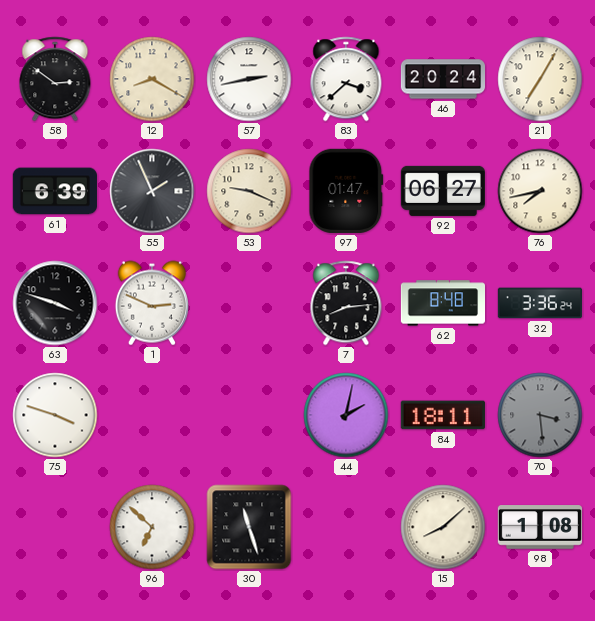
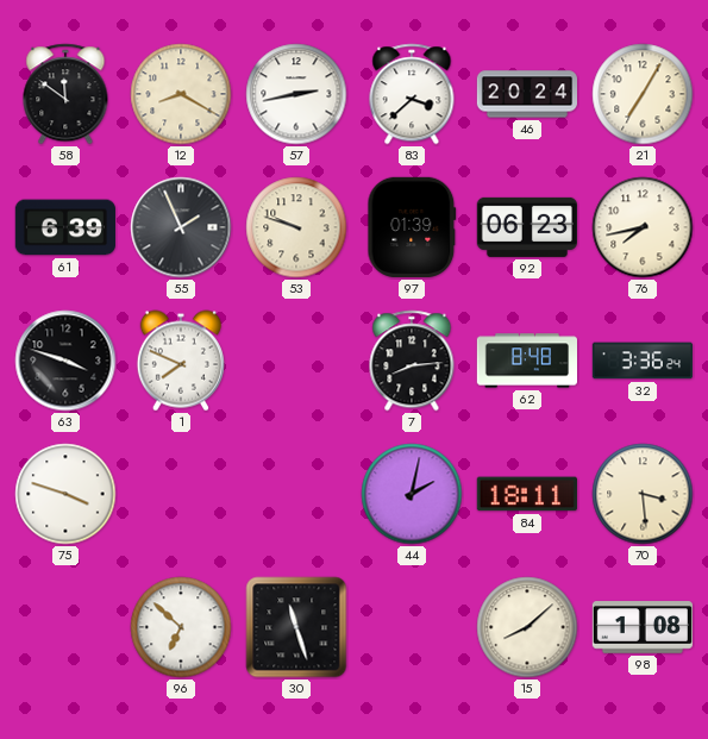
58: 2:51 -> 11:51 (65, 94)
53: 9:19 -> 9:48 (296, 227)
97: 01:47 -> 01:39 (412, 227)
92: 06:27 -> 06:23 (527, 227)
1: 2:49 -> 7:49 (181, 361)
70 dial: grey -> cream (643, 494)
